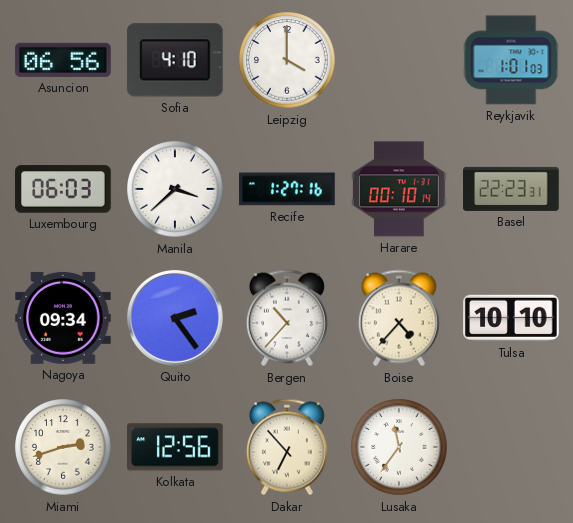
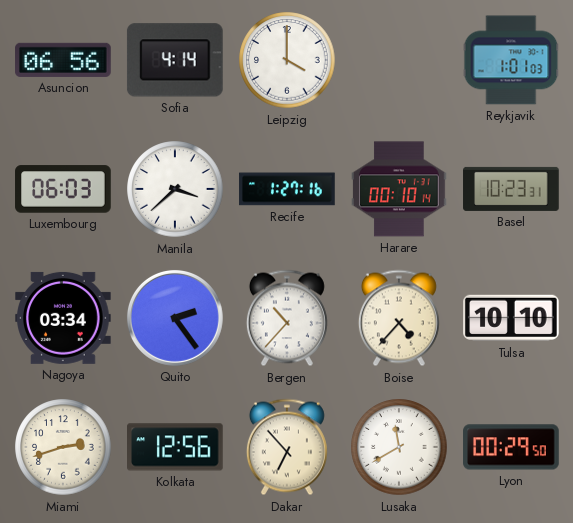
Sofia: 4:10 -> 4:14 (175, 60)
Basel: 22:23 -> 10:23 (511, 189)
Nagoya: 09:34 -> 03:34 (63, 318)
Lusaka: 11:36 -> 11:40 (399, 447)
Lyon: none -> 00:29 (511, 447)
